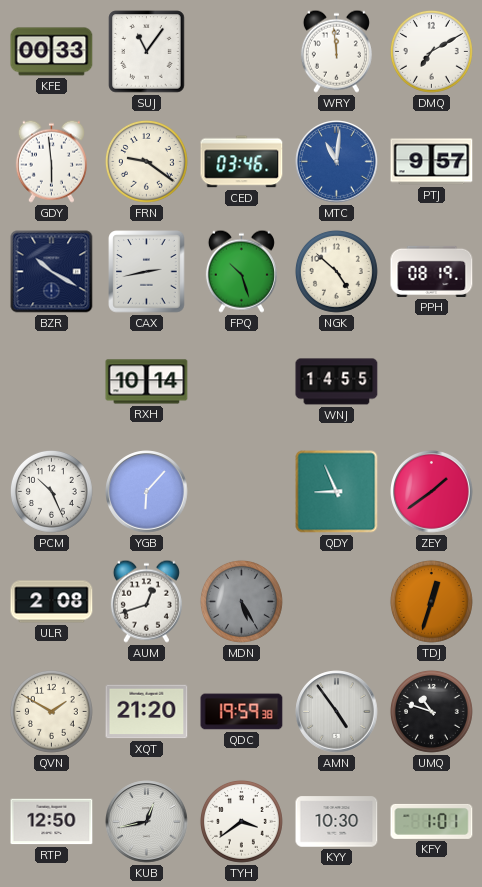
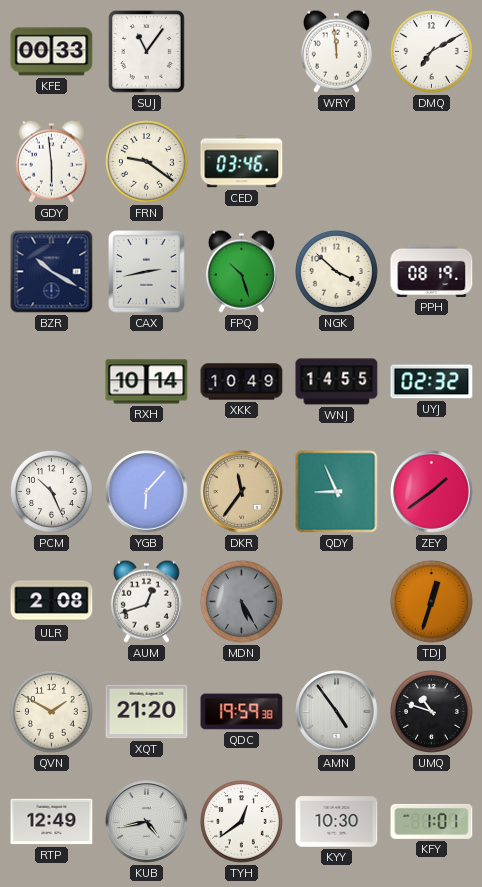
MTC: 11:01 -> none (337, 162)
PTJ: 9:57 -> none (432, 162)
NGK: 4:52 -> 3:52 (336, 271)
XKK: none -> 10:49 (242, 382)
UYJ: none -> 02:32 (432, 382)
DKR: none -> 11:36 (242, 492)
RTP: 12:50 -> 12:49 (52, 822)
KUB: 12:43 -> 4:43 (147, 822)
TYH: 3:39 -> 12:39 (241, 821)
